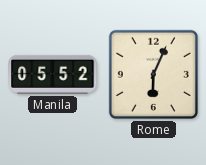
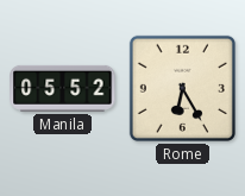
Rome: 6:04 -> 6:25 (182, 88)
